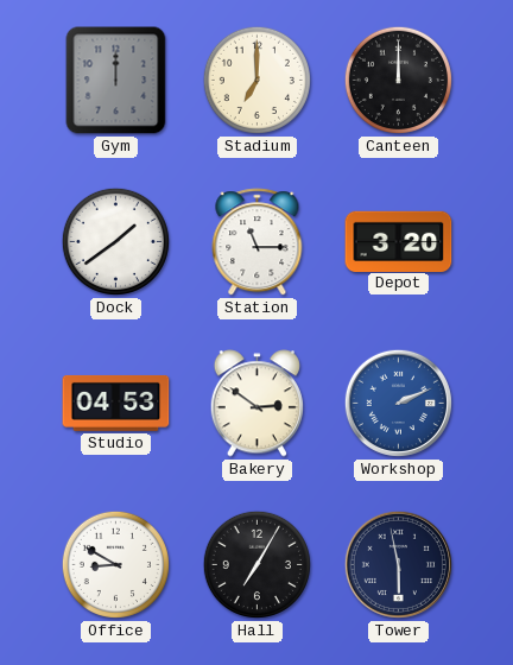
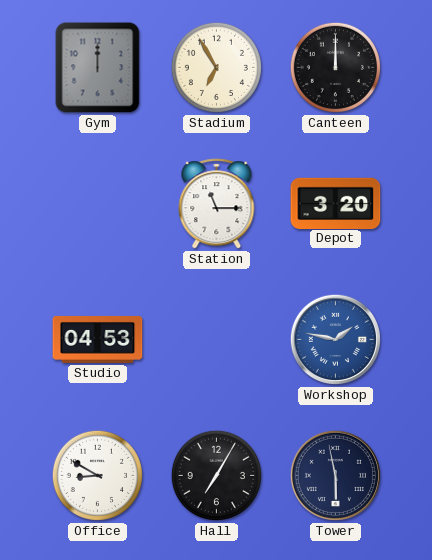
Stadium: 7:00 -> 6:55 (216, 67)
Dock: 1:39 -> none (115, 241)
Bakery: 2:51 -> none (256, 404)
Workshop: 2:11 -> 1:47 (335, 339)
